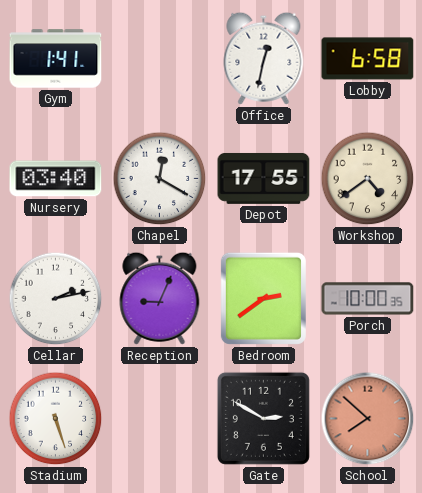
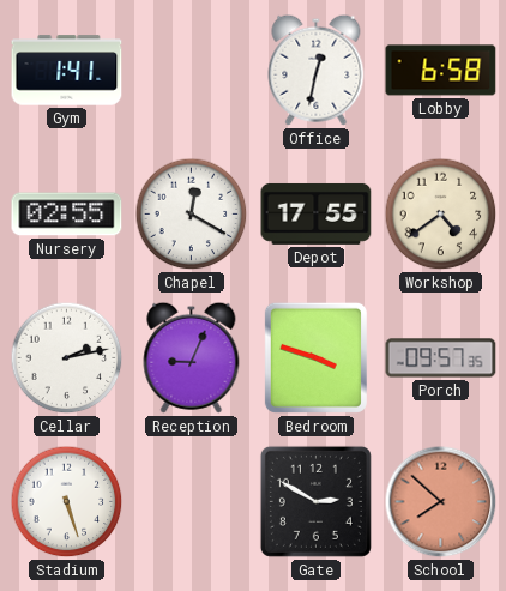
Nursery: 03:40 -> 02:55 (67, 215)
Bedroom: 2:39 -> 3:48 (315, 357)
Porch: 10:00 -> 09:57 (441, 358)
